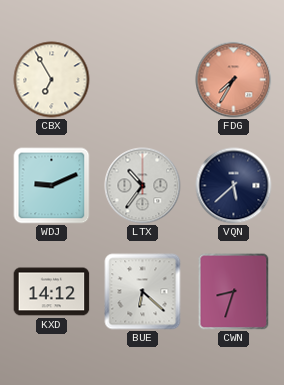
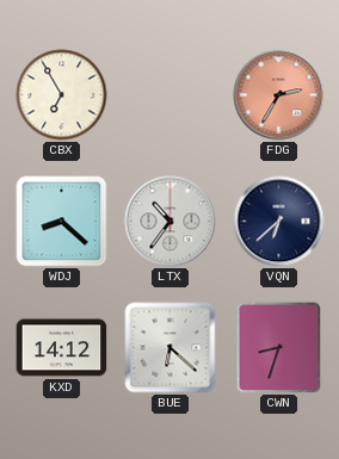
FDG: 7:35 -> 2:35 (279, 95)
WDJ: 9:11 -> 8:22 (62, 222)
VQN: 5:38 -> 6:38 (279, 222)
